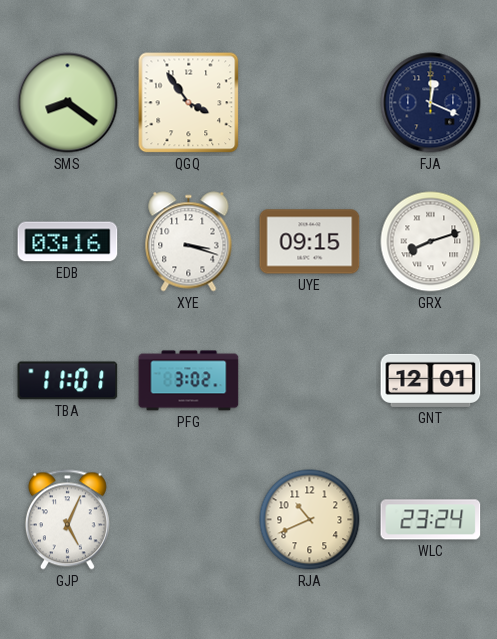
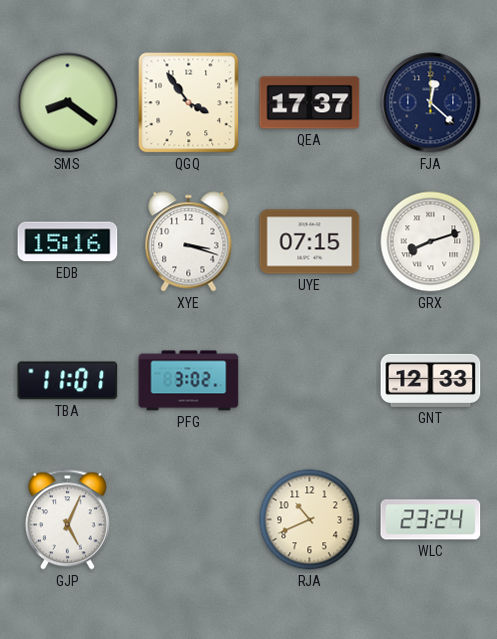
QEA: none -> 17:37 (310, 103)
FJA: 12:19 -> 12:22 (431, 103)
EDB: 03:16 -> 15:16 (68, 242)
UYE: 09:15 -> 07:15 (310, 242)
GNT: 12:01 -> 12:33 (431, 380)
